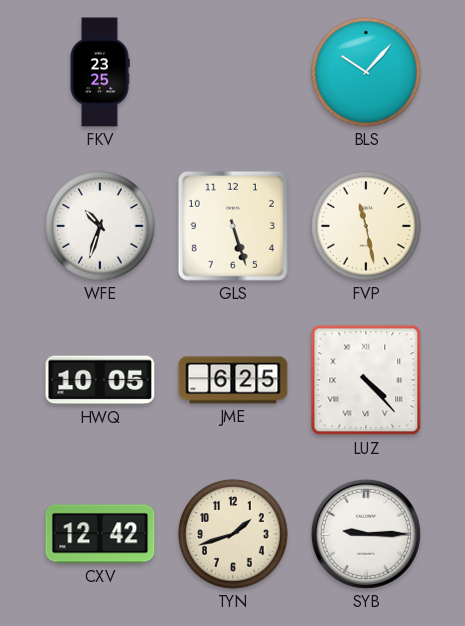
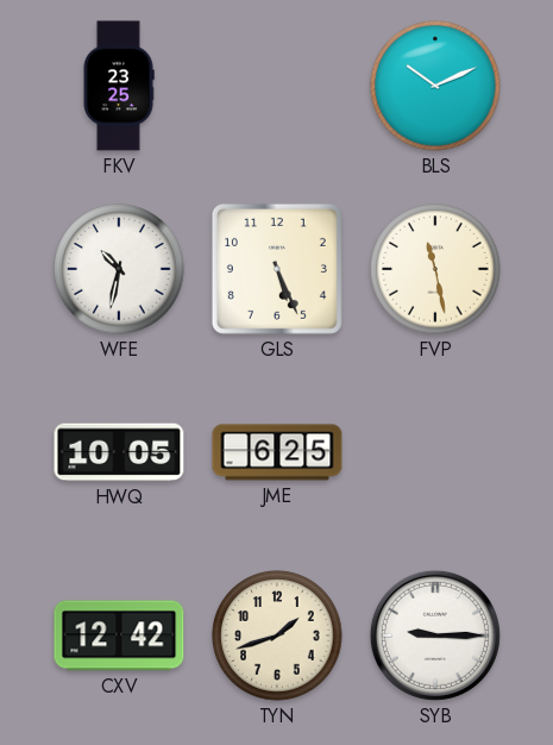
BLS: 10:07 -> 10:11 (435, 86)
WFE: 10:33 -> 10:32 (119, 269)
GLS: 5:27 -> 5:26 (277, 269)
LUZ: 4:23 -> none (366, 380)
